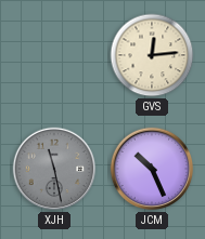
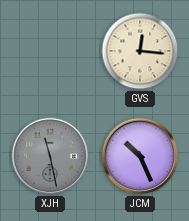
GVS: 12:14 -> 12:16 (140, 51)
